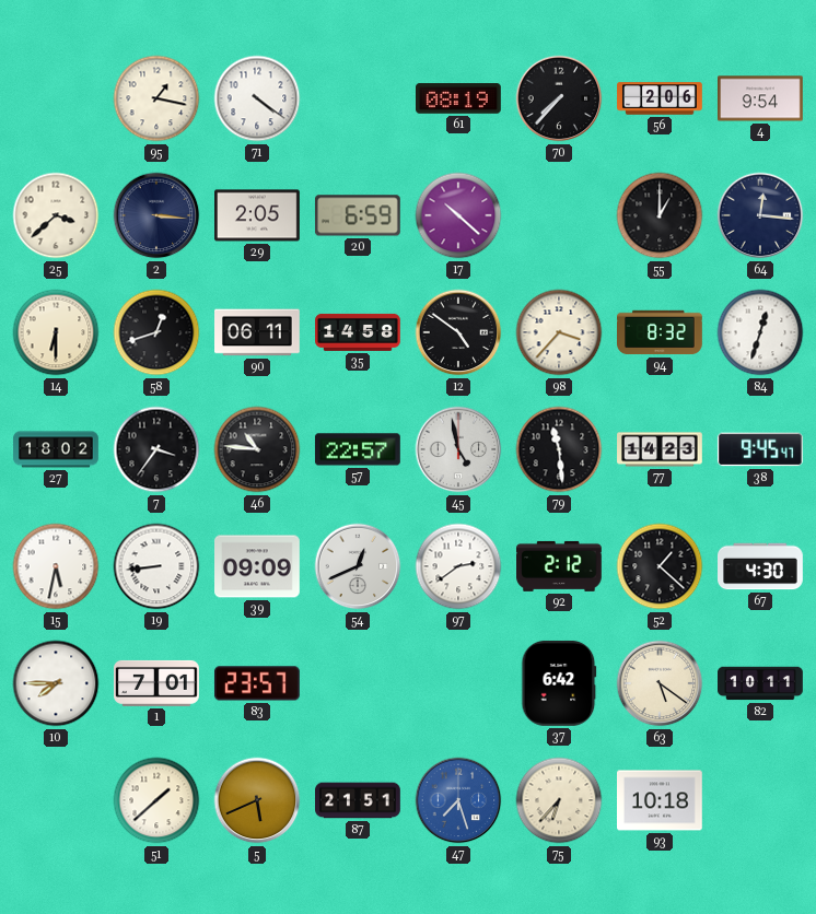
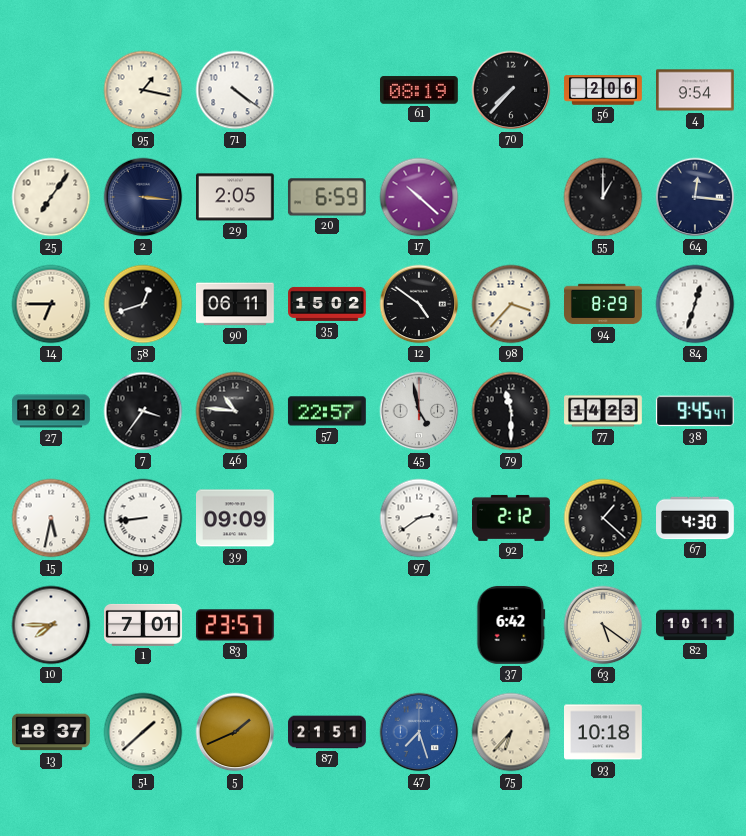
25: 3:38 -> 7:06 (51, 197)
14: 6:30 -> 6:45 (51, 304)
35: 14:58 -> 15:02 (327, 304)
94: 8:32 -> 8:29 (604, 304)
79: 11:29 -> 11:30 (511, 411)
54: 12:41 -> none (358, 566)
13: none -> 18:37 (52, 732)
5: 5:41 -> 1:41 (235, 732)
